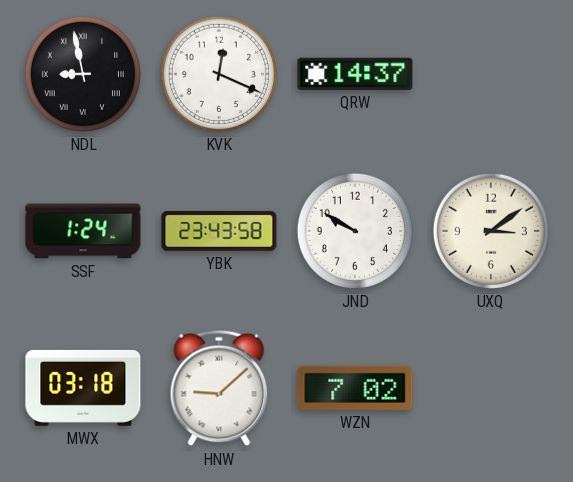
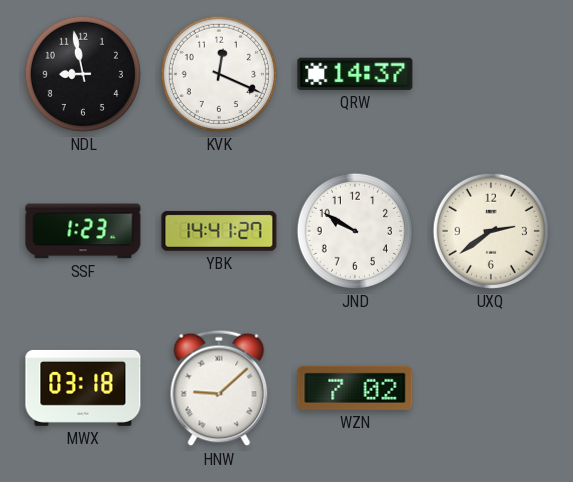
NDL numerals: Roman -> Arabic (83, 74)
SSF: 1:24 -> 1:23 (83, 231)
YBK: 23:43 -> 14:41 (219, 231)
UXQ: 3:09 -> 2:39 (491, 231)
